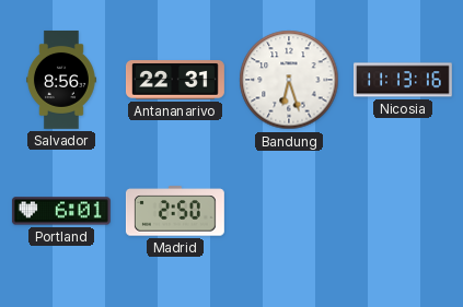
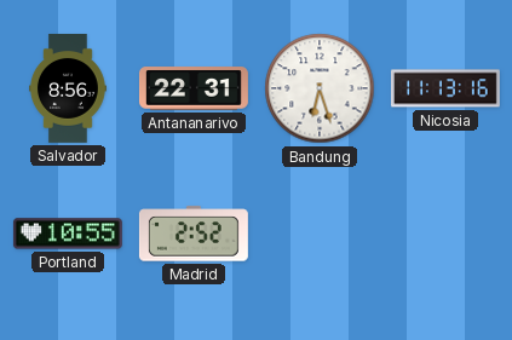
Portland: 6:01 -> 10:55 (68, 234)
Madrid: 2:50 -> 2:52 (194, 234)
